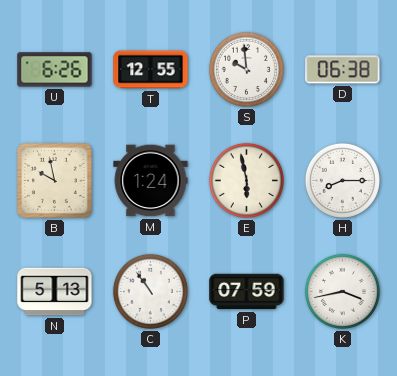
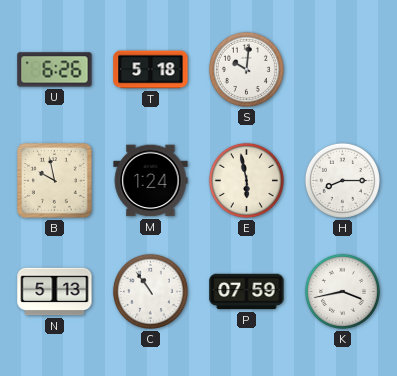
T: 12:55 -> 5:18 (151, 70)
S: 9:59 -> 10:01 (246, 69)
D: 06:38 -> none (343, 70)
